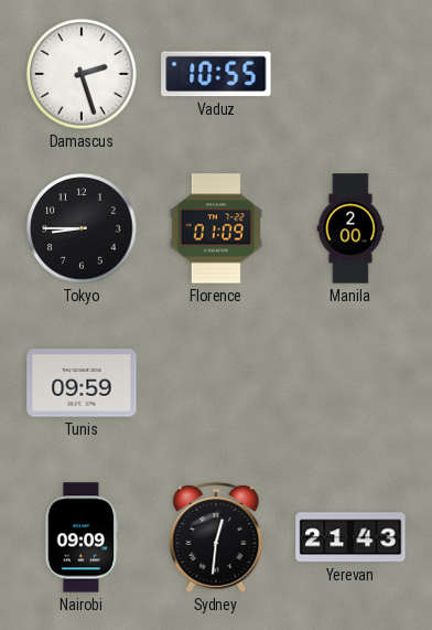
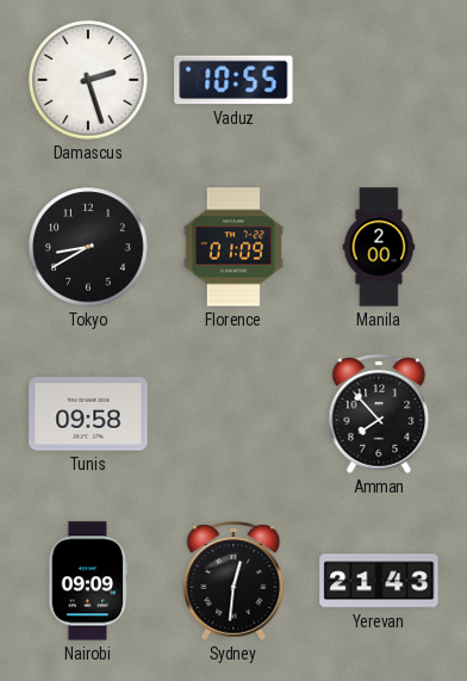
Tokyo: 8:45 -> 8:40 (88, 247)
Tunis: 09:59 -> 09:58 (88, 414)
Amman: none -> 7:53 (379, 414)
